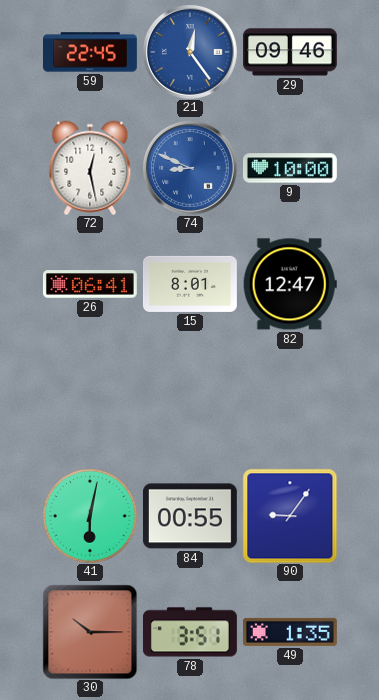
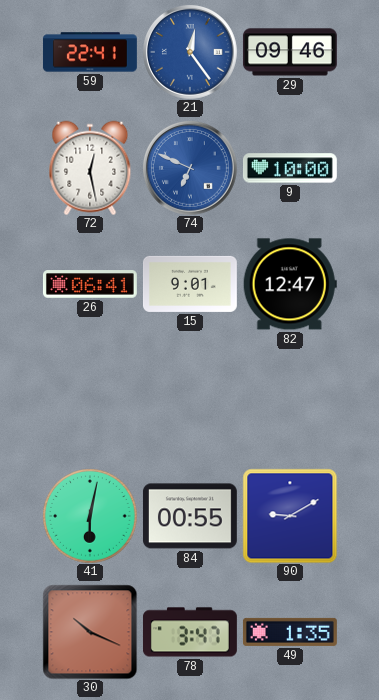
59: 22:45 -> 22:41 (90, 52)
74: 8:49 -> 6:49 (190, 168)
15: 8:01 -> 9:01 (190, 284)
90: 9:06 -> 9:10 (290, 516)
30: 10:15 -> 10:19 (90, 632)
78: 3:51 -> 3:47 (190, 632)
